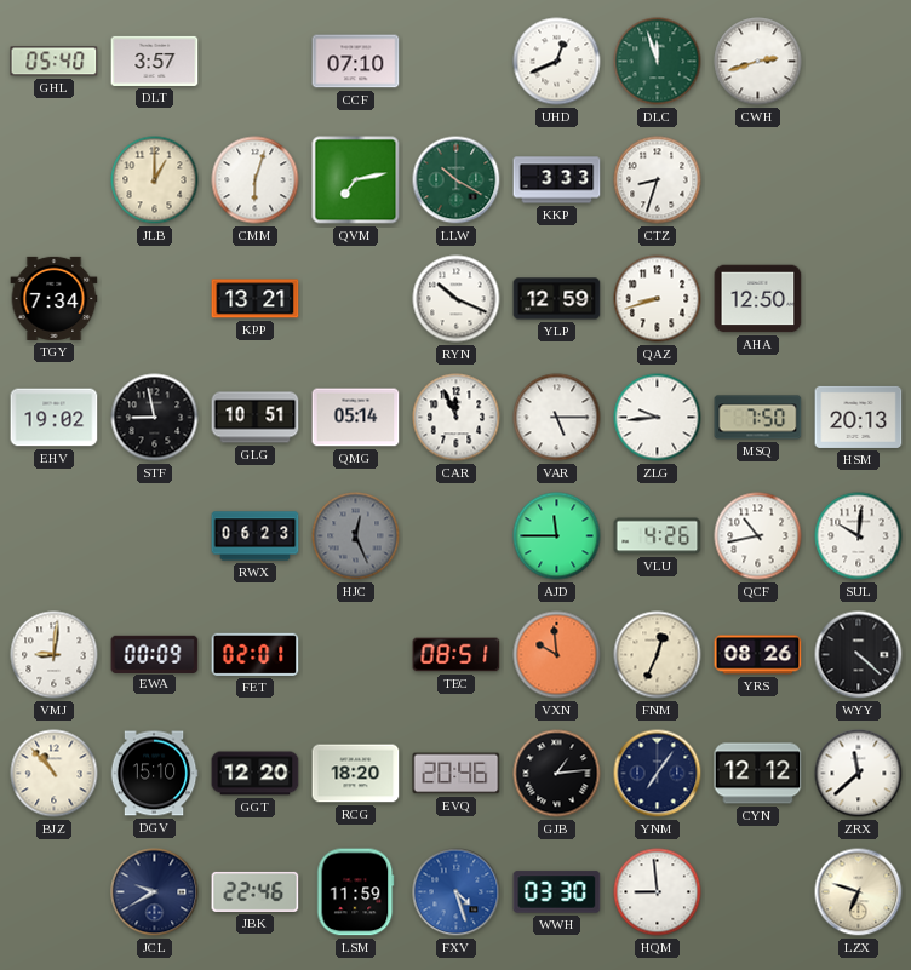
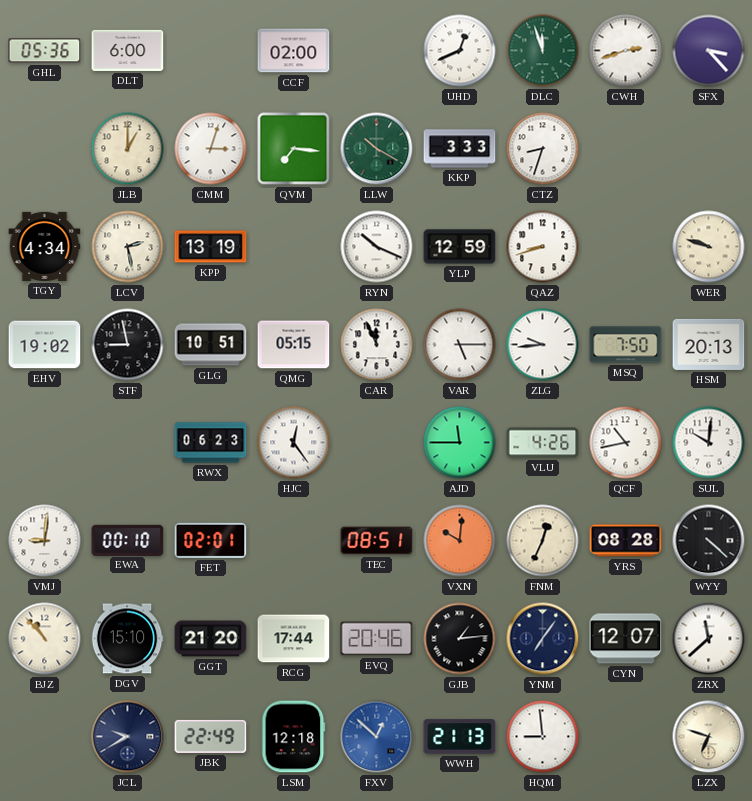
GHL: 05:40 -> 05:36 (45, 51)
DLT: 3:57 -> 6:00 (128, 50)
CCF: 07:10 -> 02:00 (294, 51)
SFX: none -> 3:23 (709, 51)
CMM: 6:03 -> 3:03 (211, 149)
QVM: 7:13 -> 7:16 (294, 149)
TGY: 7:34 -> 4:34 (45, 246)
LCV: none -> 2:28 (128, 247)
KPP: 13:21 -> 13:19 (211, 247)
AHA: 12:50 -> none (758, 299)
WER: none -> 9:48 (709, 247)
QMG: 05:14 -> 05:15 (294, 345)
HJC: 12:26 -> 12:24 (294, 443)
HJC dial: grey -> white (294, 443)
EWA: 00:09 -> 00:10 (128, 540)
VXN: 9:59 -> 10:01 (460, 541)
YRS: 08:26 -> 08:28 (626, 541)
GGT: 12:20 -> 21:20 (211, 639)
RCG: 18:20 -> 17:44 (294, 639)
CYN: 12:12 -> 12:07 (626, 639)
JBK: 22:46 -> 22:49 (211, 736)
LSM: 11:59 -> 12:18 (294, 737)
FXV: 4:27 -> 12:52 (377, 737)
WWH: 03:30 -> 21:13 (460, 737)
